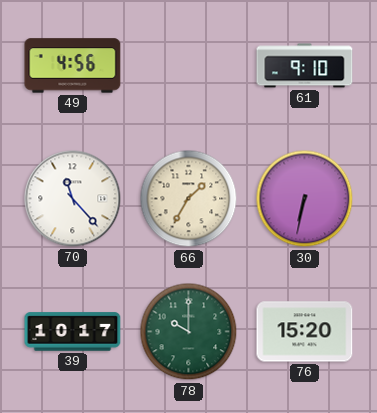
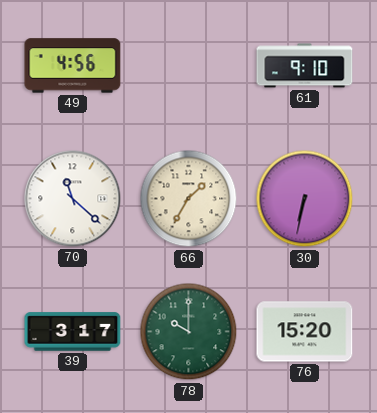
70: 11:23 -> 11:22 (73, 199)
39: 10:17 -> 3:17 (73, 332)
